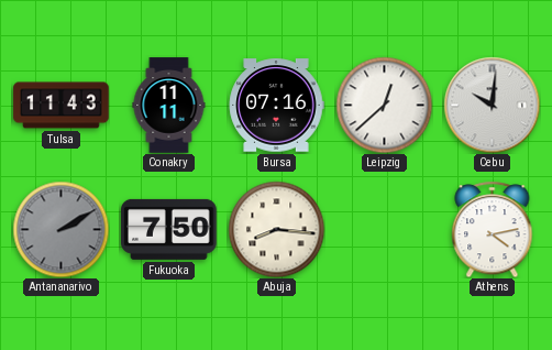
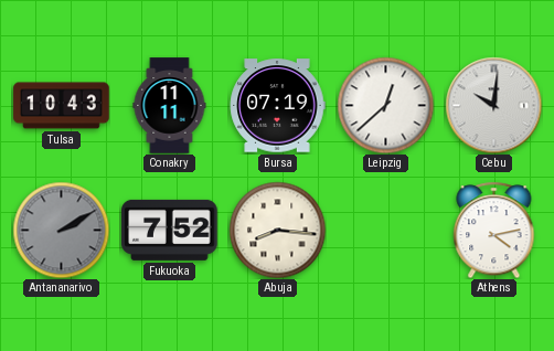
Tulsa: 11:43 -> 10:43 (62, 106)
Bursa: 07:16 -> 07:19 (277, 106)
Fukuoka: 7:50 -> 7:52 (170, 230)
